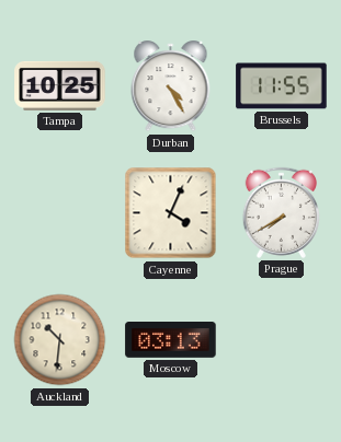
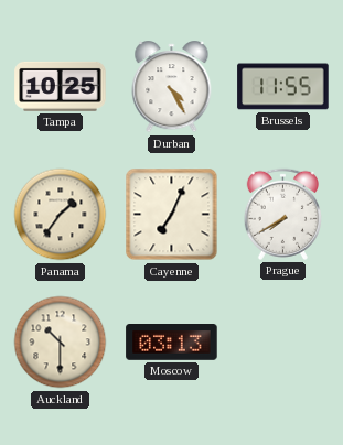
Panama: none -> 1:36 (61, 215)
Cayenne: 4:04 -> 7:04 (172, 215)
Auckland: 10:31 -> 10:30 (61, 343)
